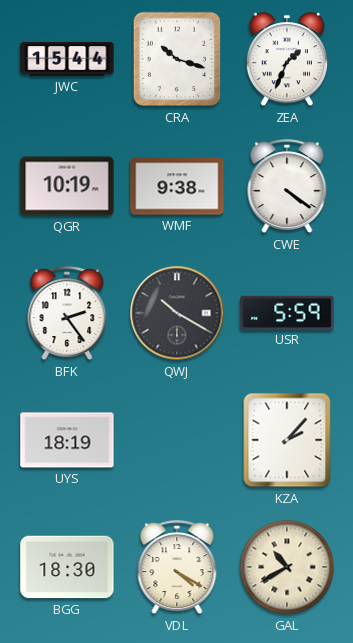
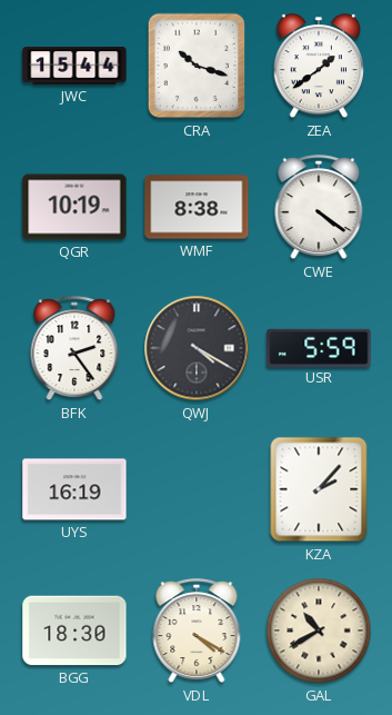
ZEA: 1:34 -> 1:39 (319, 67)
WMF: 9:38 -> 8:38 (197, 207)
QWJ: 10:20 -> 4:20 (197, 348)
UYS: 18:19 -> 16:19 (74, 489)
